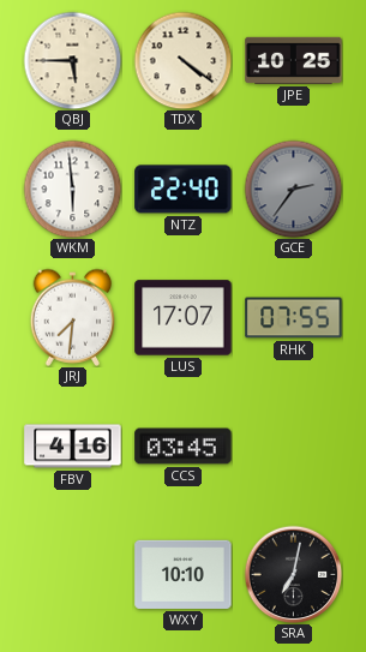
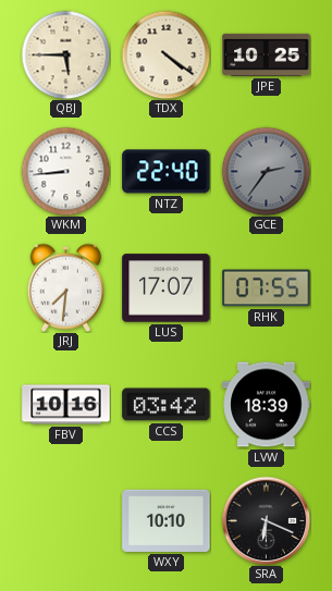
WKM: 5:59 -> 8:44 (65, 171)
FBV: 4:16 -> 10:16 (66, 405)
CCS: 03:45 -> 03:42 (167, 405)
LVW: none -> 18:39 (267, 405)
SRA: 7:02 -> 6:19 (266, 520)
